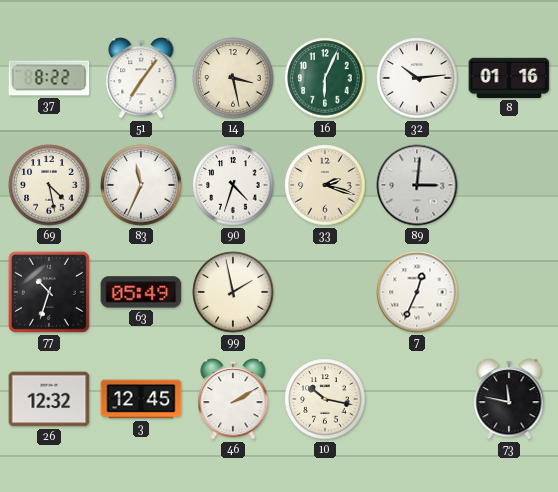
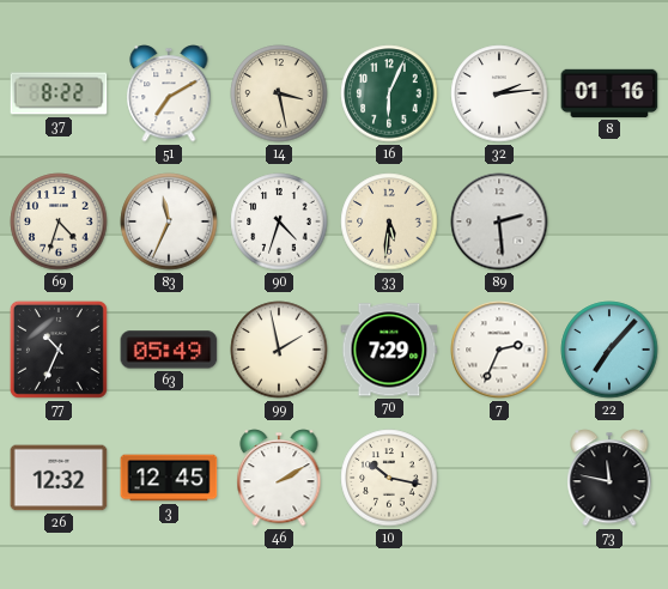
51: 7:06 -> 7:10 (169, 93)
32: 10:14 -> 2:14 (499, 93)
69: 4:28 -> 4:33 (59, 221)
33: 2:18 -> 5:31 (389, 221)
89: 3:01 -> 2:29 (499, 221)
77: 10:33 -> 10:34 (59, 350)
70: none -> 7:29 (389, 350)
7: 12:34 -> 2:34 (499, 350)
22: none -> 7:07 (609, 350)
